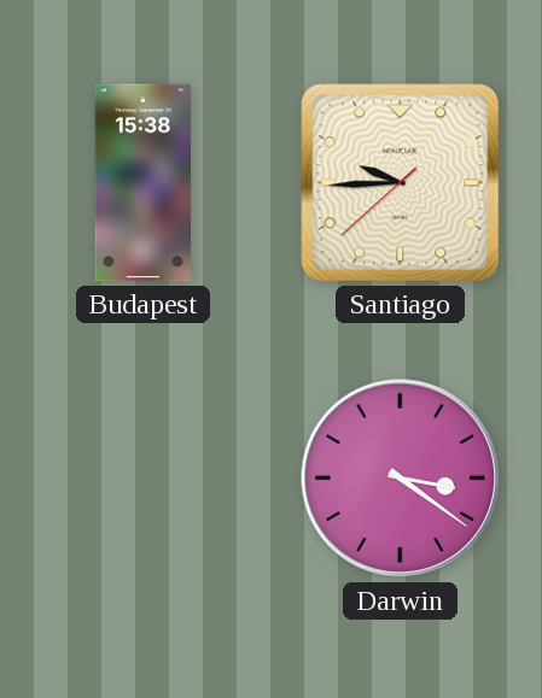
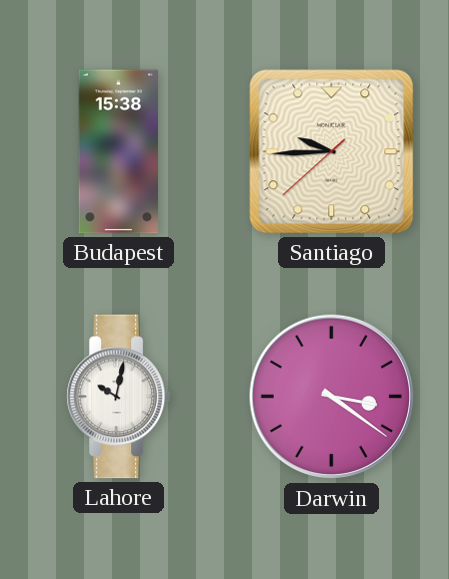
Lahore: none -> 10:02 (118, 397)
